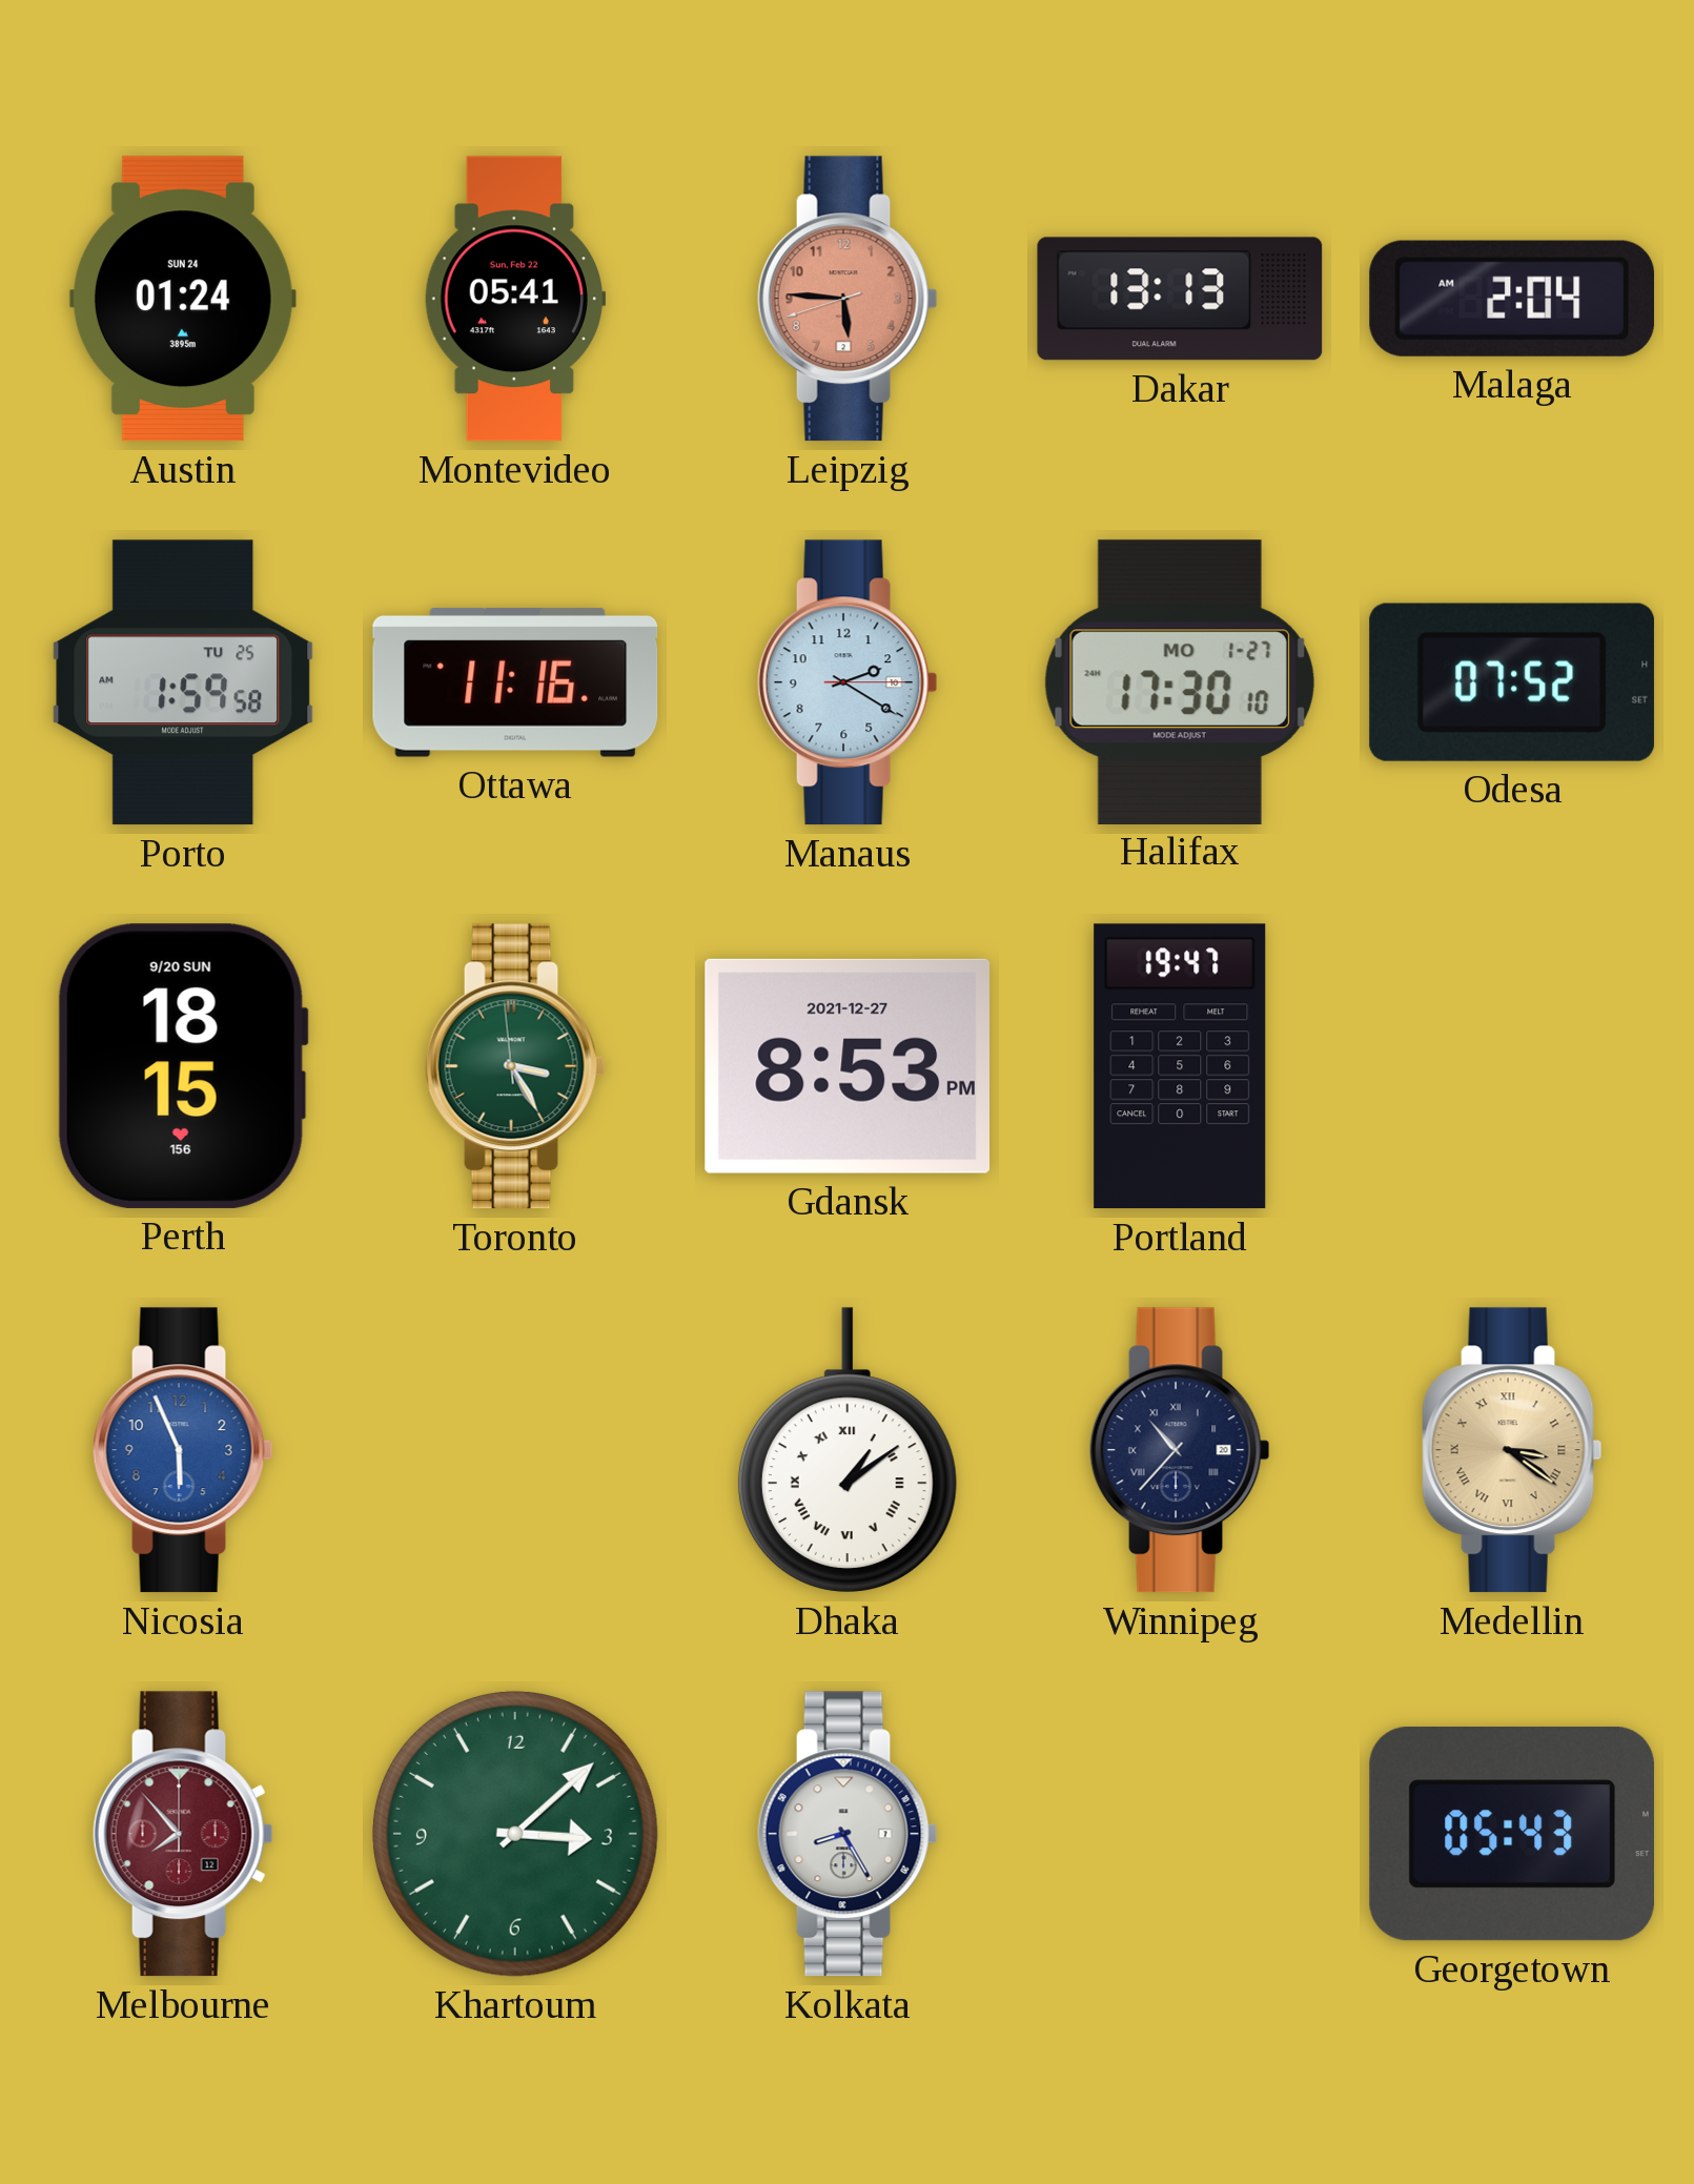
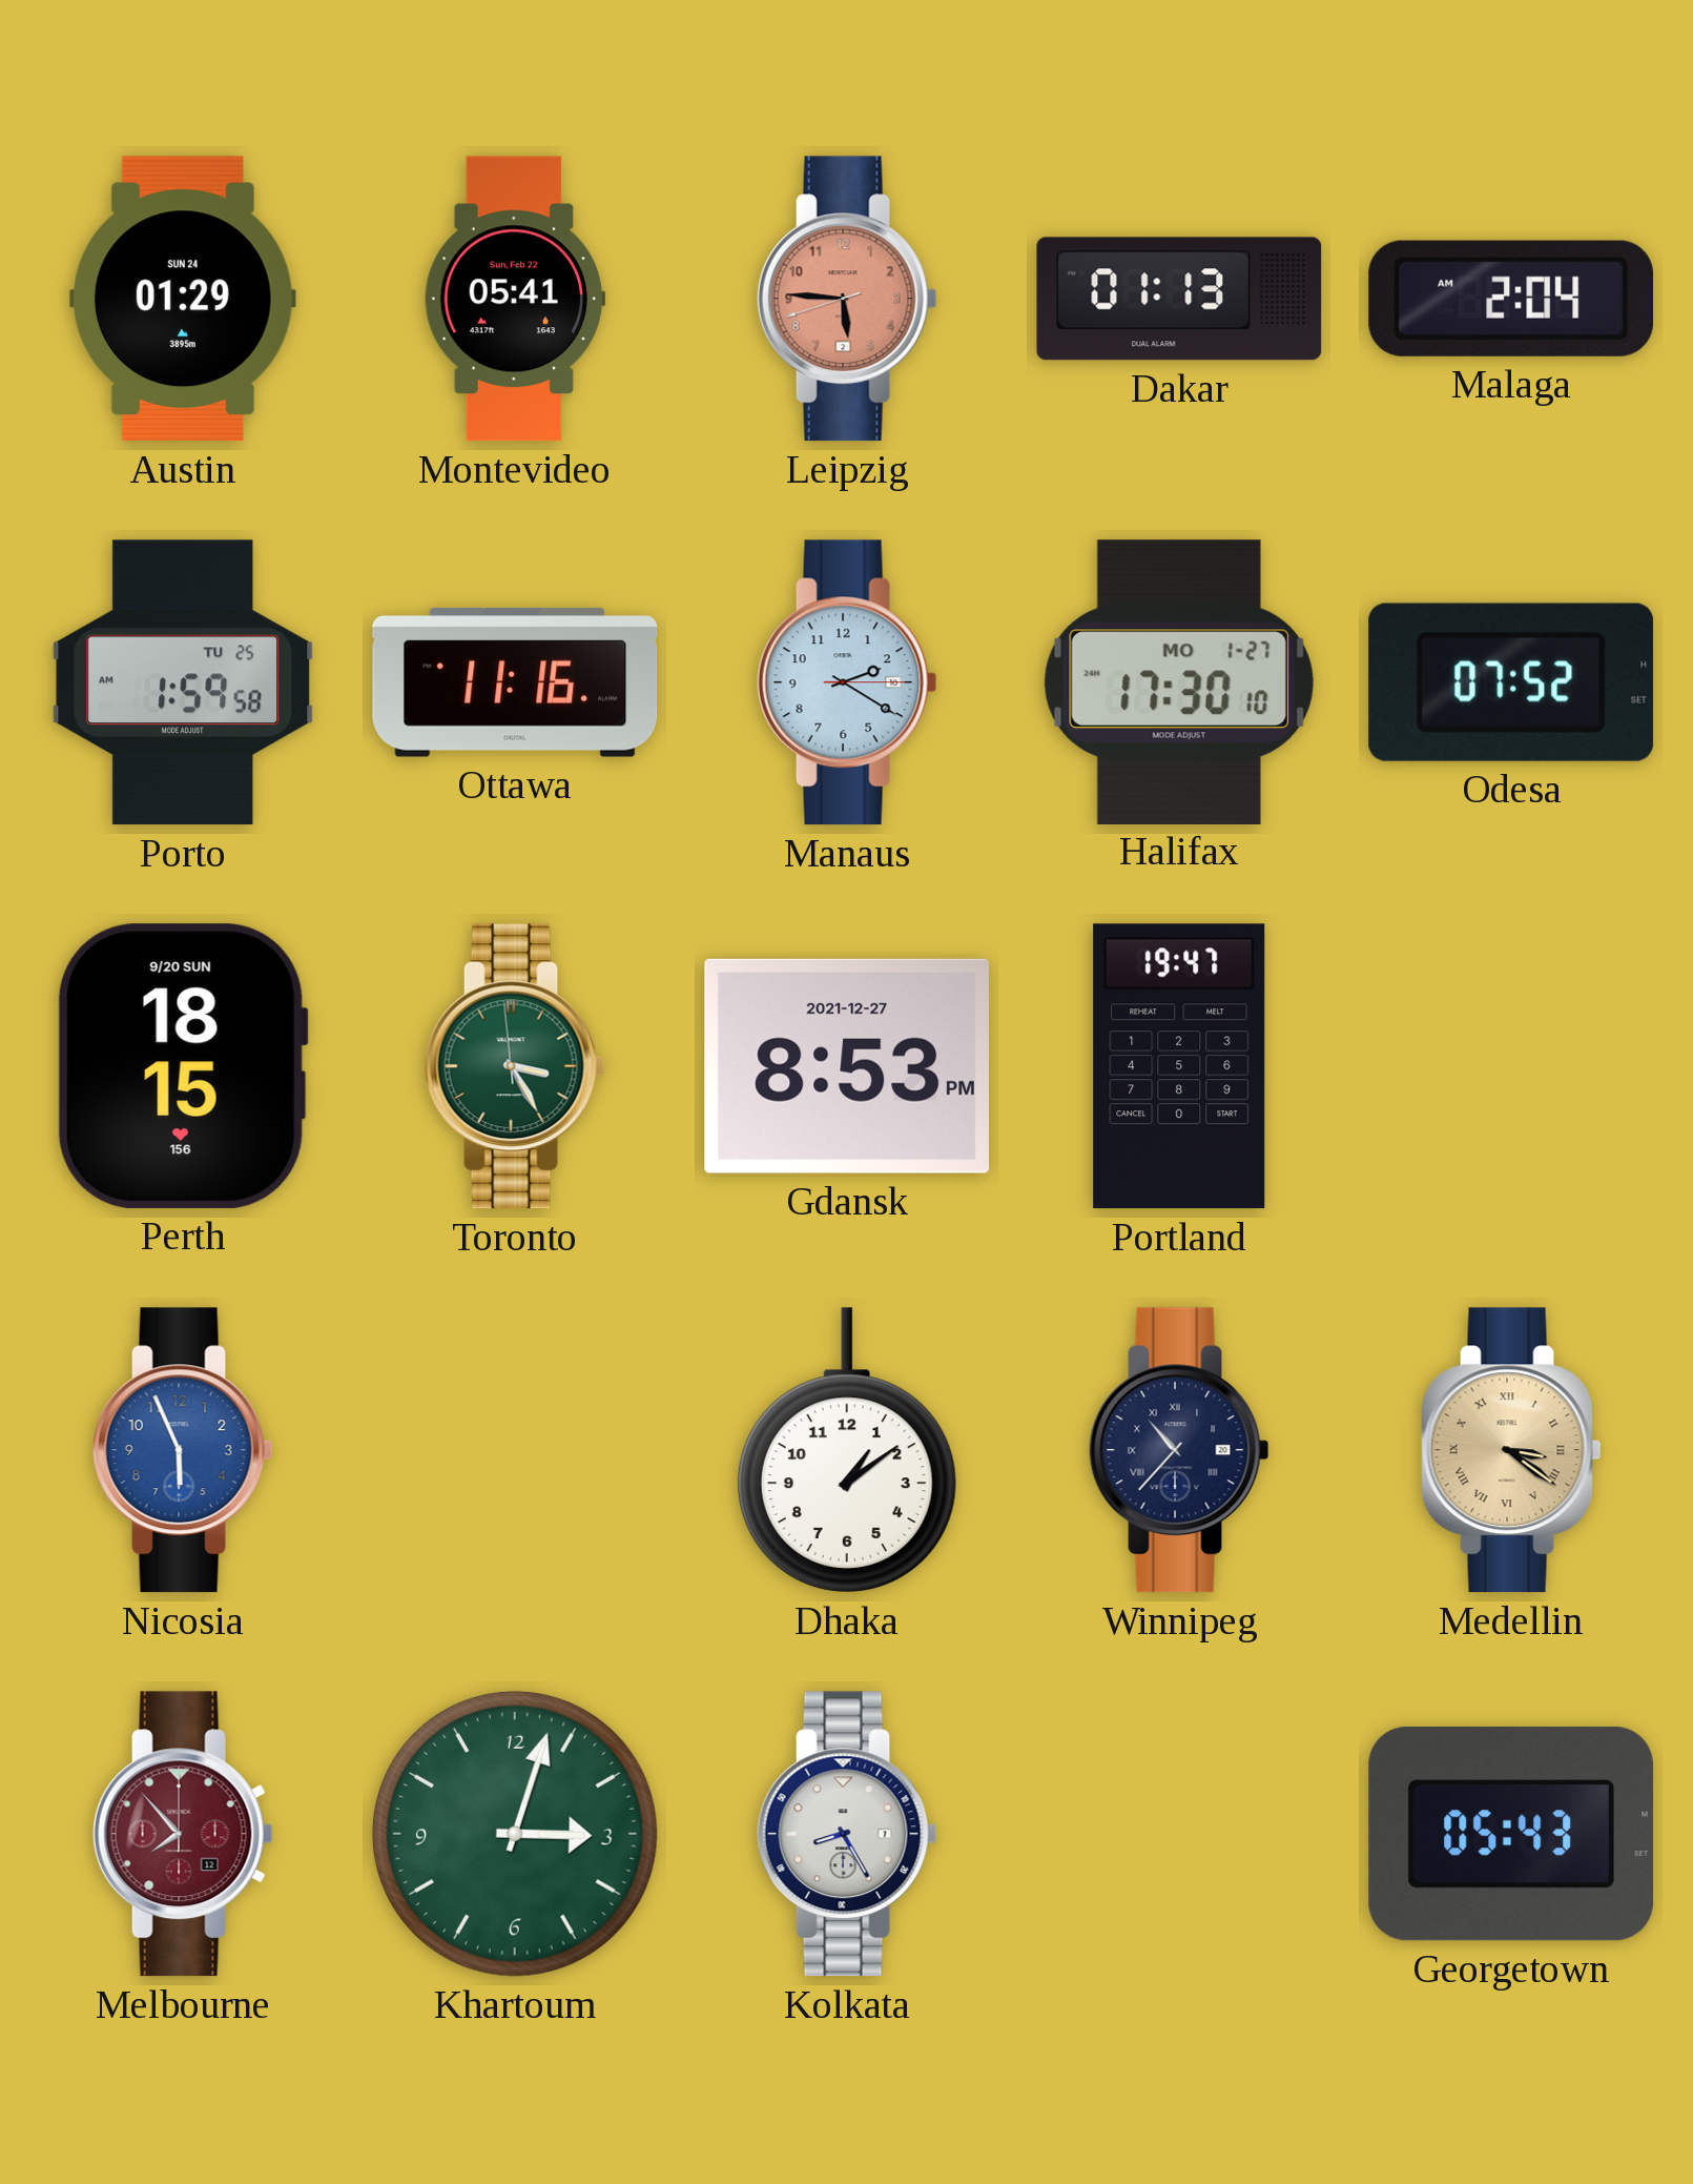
Austin: 01:24 -> 01:29 (183, 299)
Dakar: 13:13 -> 01:13 (1179, 299)
Dhaka numerals: Roman -> Arabic (847, 1450)
Khartoum: 3:08 -> 3:03 (515, 1834)
